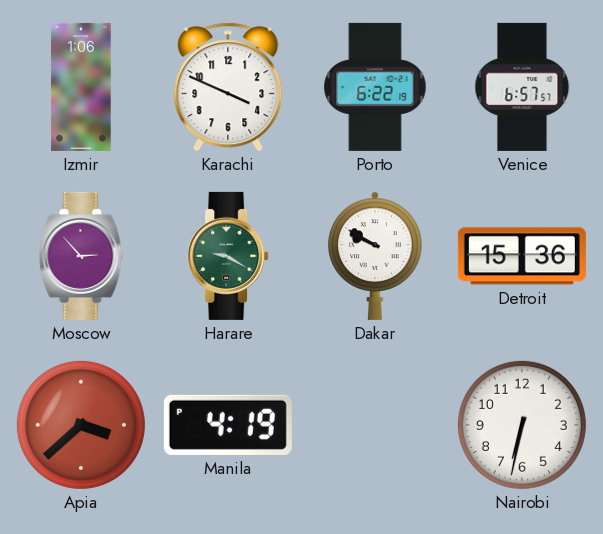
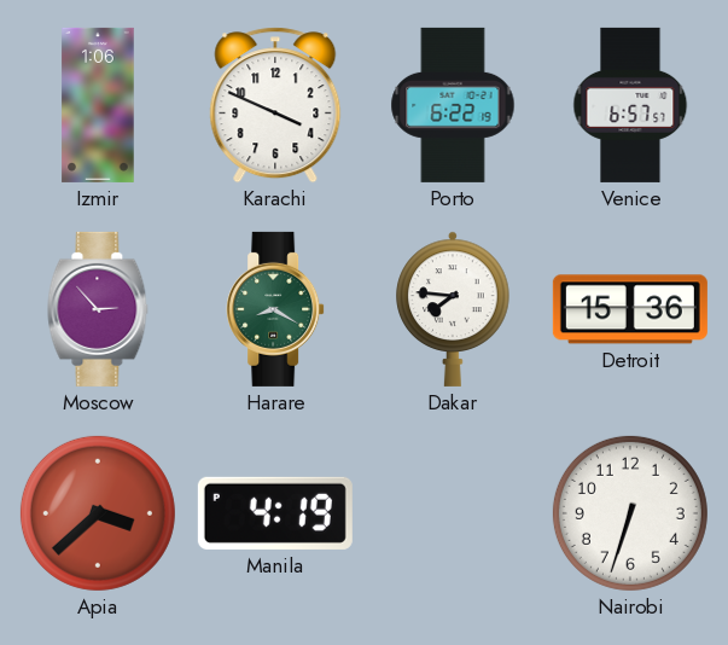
Harare: 9:20 -> 8:20 (275, 309)
Dakar: 9:50 -> 7:46 (453, 309)
Nairobi: 6:32 -> 6:33 (630, 513)
